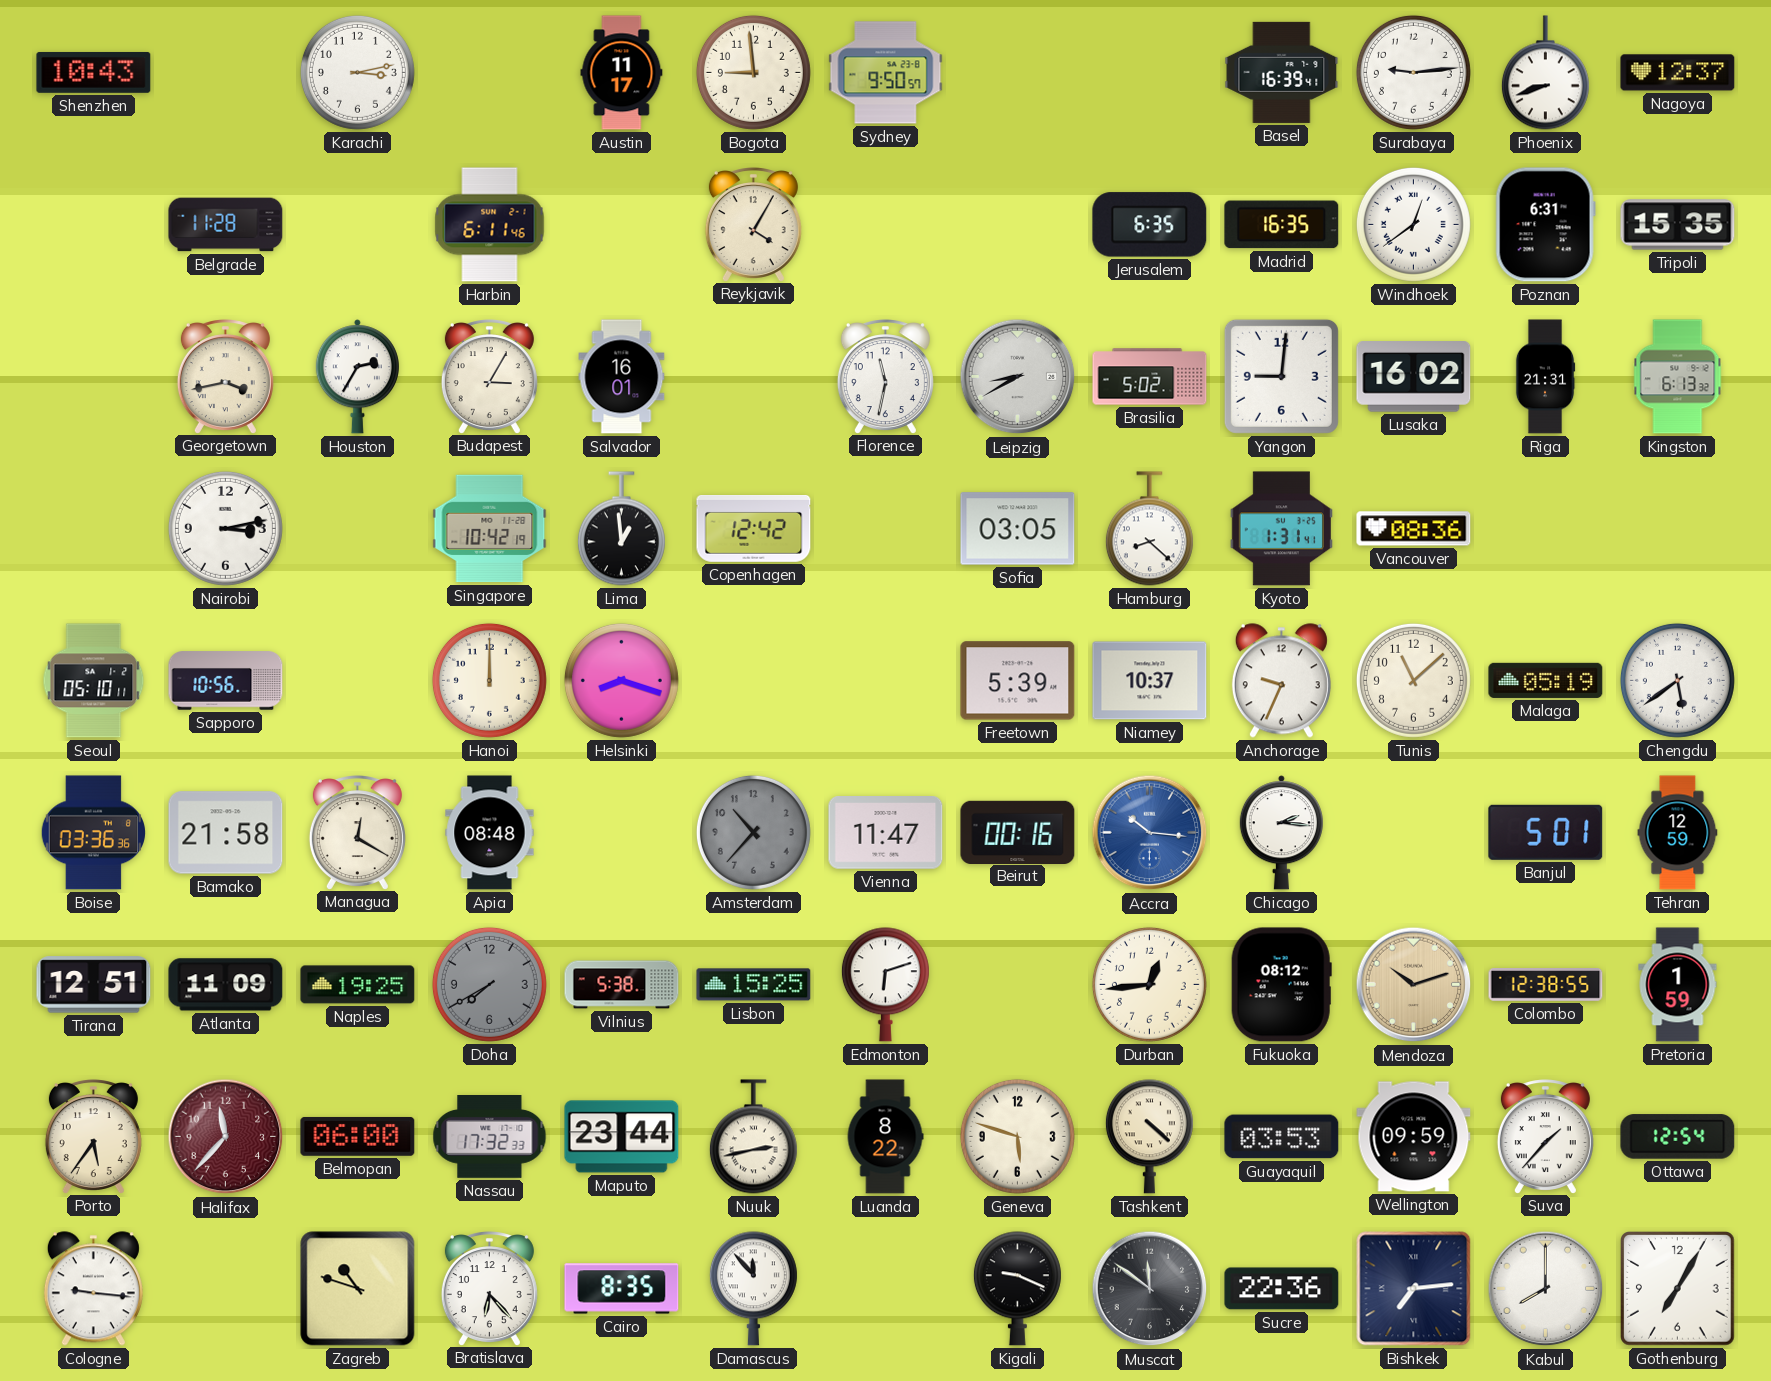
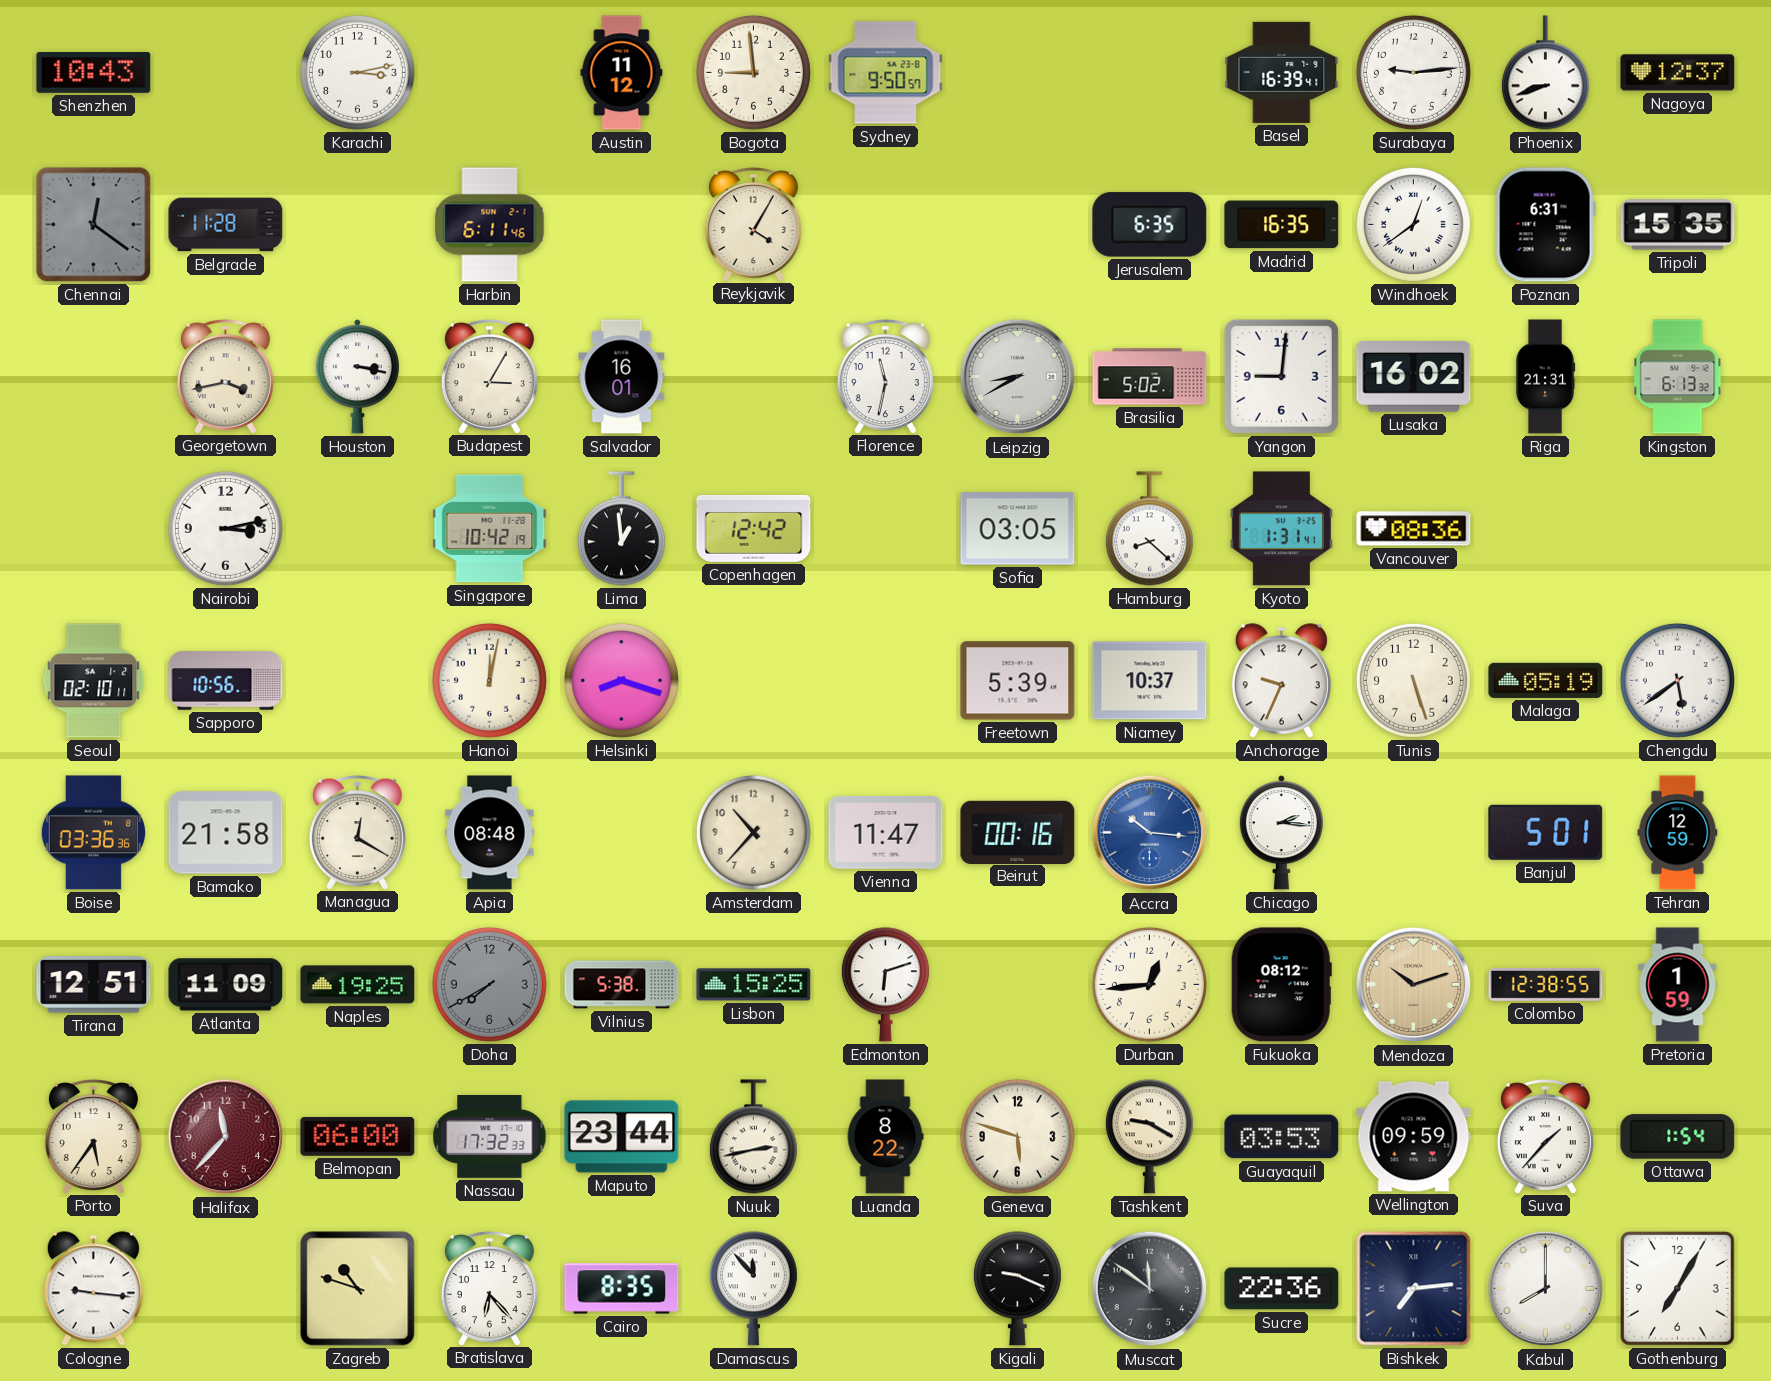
Austin: 11:17 -> 11:12 (622, 73)
Chennai: none -> 12:21 (94, 225)
Houston: 2:35 -> 3:17 (357, 377)
Seoul: 05:10 -> 02:10 (94, 681)
Hanoi: 12:00 -> 12:02 (489, 680)
Tunis: 11:08 -> 5:27 (1413, 680)
Amsterdam dial: grey -> cream (753, 832)
Tashkent: 4:22 -> 9:20 (1149, 1137)
Ottawa: 12:54 -> 1:54 (1678, 1137)
